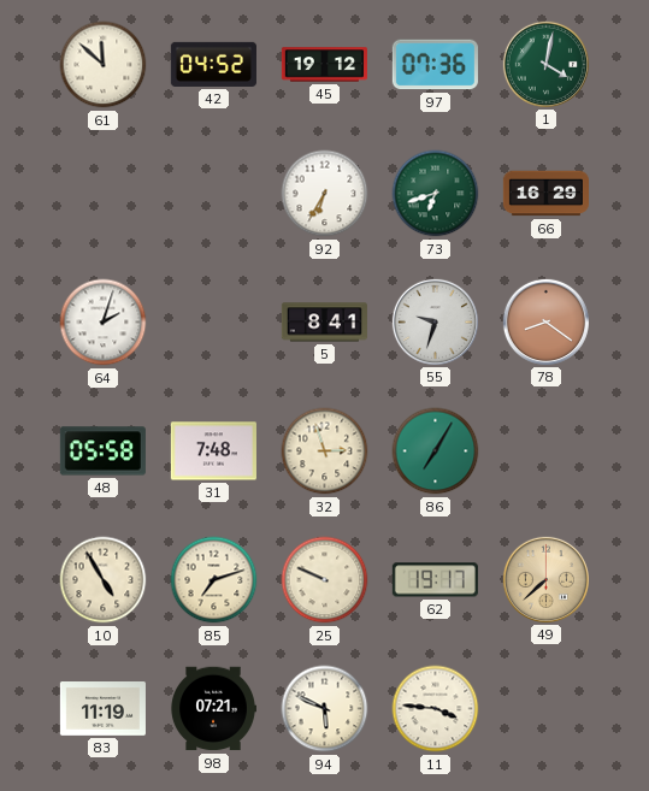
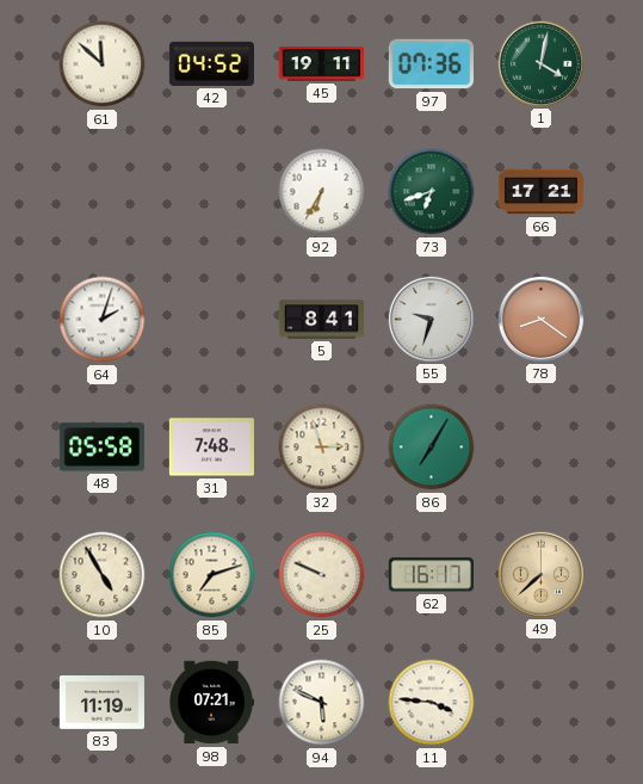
45: 19:12 -> 19:11 (321, 64)
66: 16:29 -> 17:21 (540, 192)
62: 19:17 -> 16:17 (431, 575)
